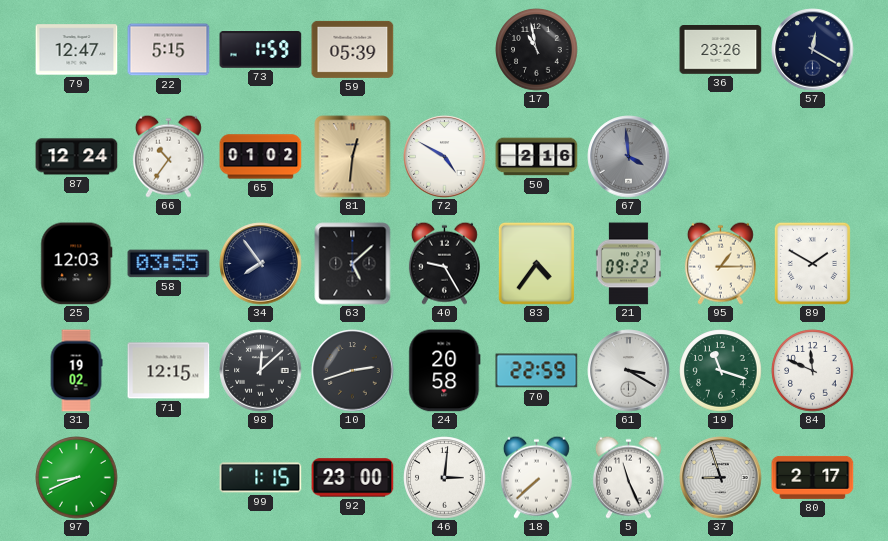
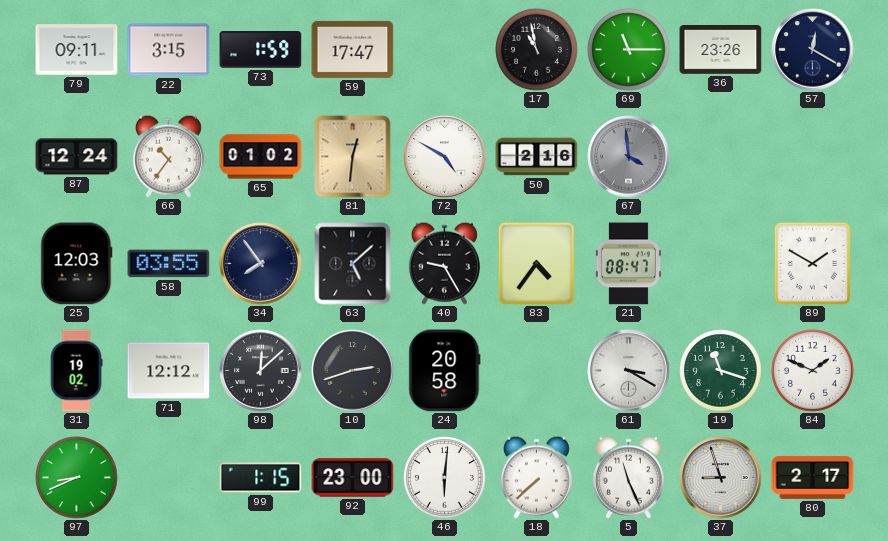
79: 12:47 -> 09:11 (77, 50)
22: 5:15 -> 3:15 (169, 50)
59: 05:39 -> 17:47 (353, 49)
69: none -> 11:15 (629, 50)
21: 09:22 -> 08:47 (628, 264)
95: 1:15 -> none (720, 263)
71: 12:15 -> 12:12 (169, 371)
70: 22:59 -> none (537, 371)
84: 11:49 -> 1:49 (813, 371)
46: 3:01 -> 6:01 (445, 478)
